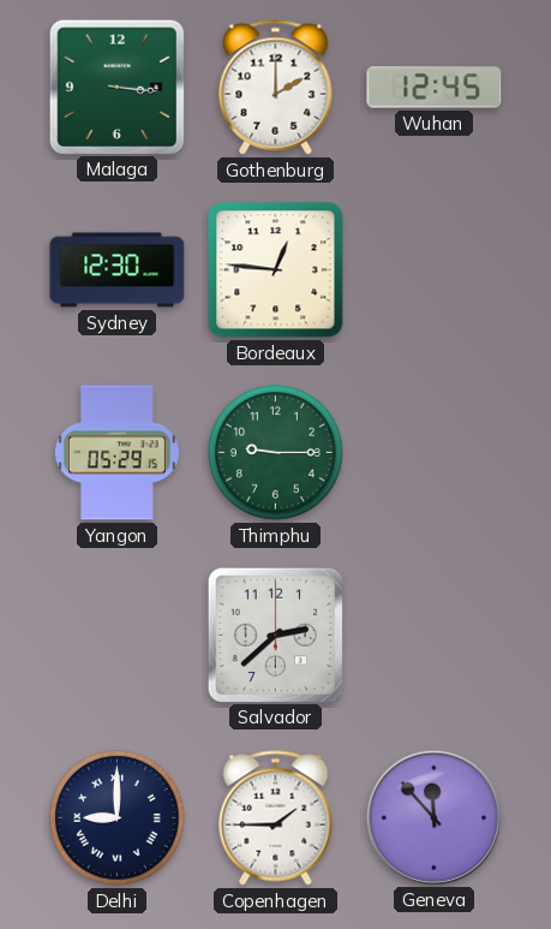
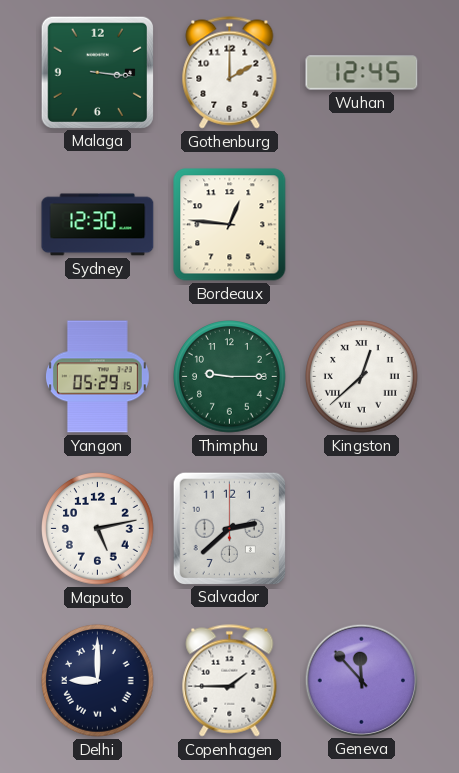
Kingston: none -> 12:38 (362, 377)
Maputo: none -> 5:13 (98, 529)
